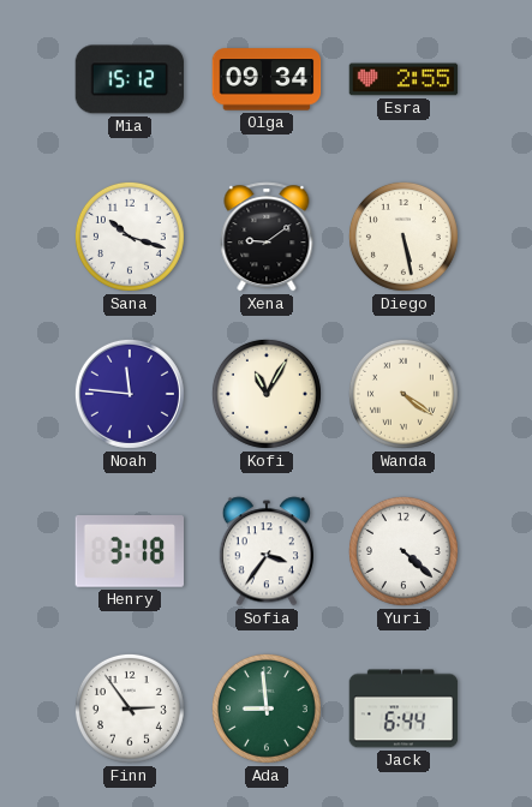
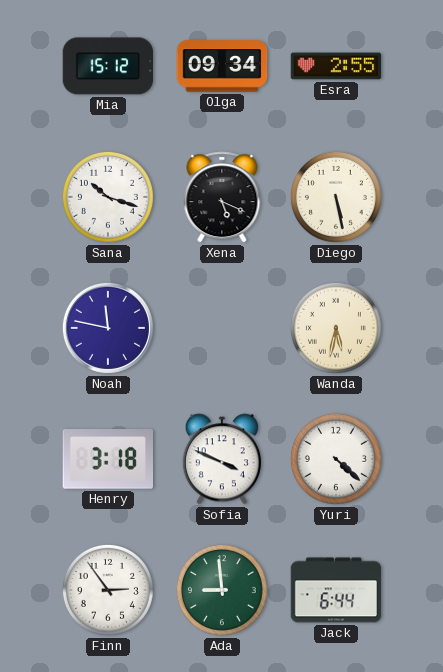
Xena: 9:09 -> 5:19 (222, 197)
Noah: 11:46 -> 11:47 (108, 328)
Kofi: 11:05 -> none (267, 394)
Wanda: 4:21 -> 5:32 (336, 328)
Sofia: 3:36 -> 3:49 (222, 459)
